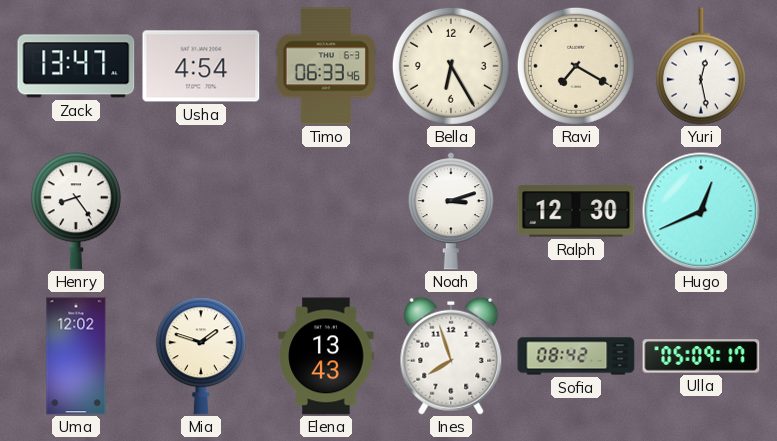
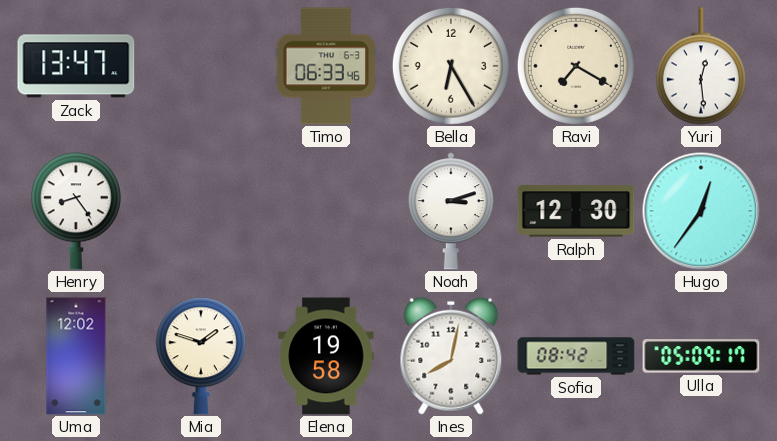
Usha: 4:54 -> none (201, 66)
Yuri: 12:28 -> 12:29 (701, 66)
Hugo: 12:41 -> 12:36 (701, 211)
Elena: 13:43 -> 19:58 (326, 356)
Ines: 7:57 -> 8:02 (451, 356)
